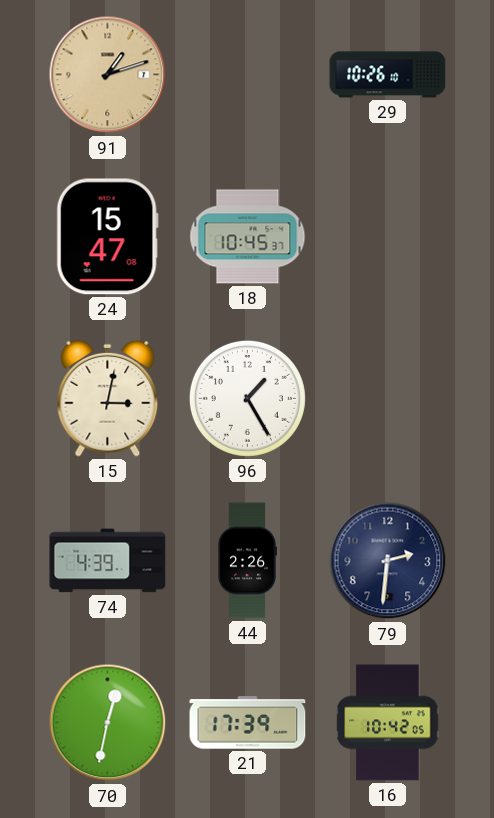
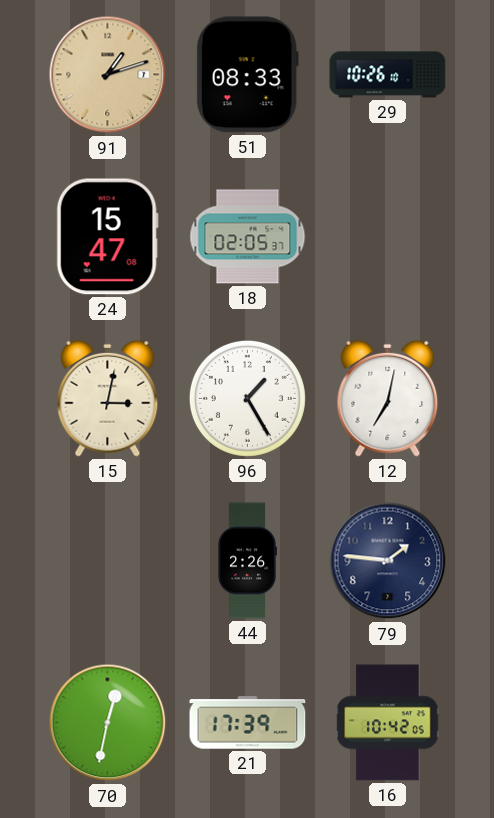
51: none -> 08:33 (247, 75)
18: 10:45 -> 02:05 (248, 237)
12: none -> 7:02 (388, 398)
74: 4:39 -> none (108, 561)
79: 2:31 -> 1:46 (388, 561)
